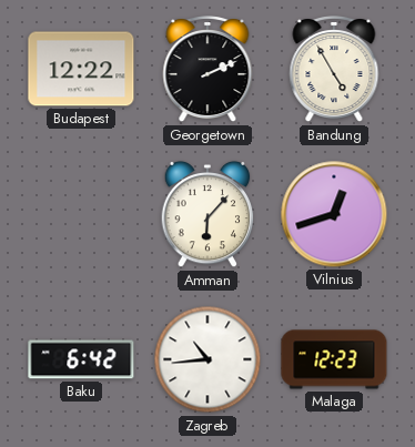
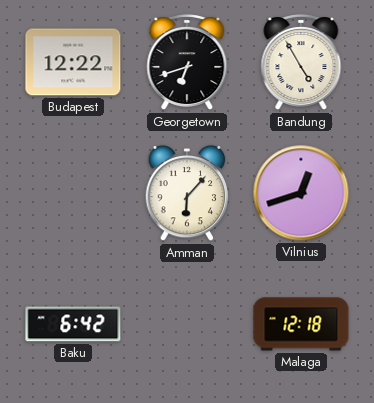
Georgetown: 2:11 -> 6:42 (187, 63)
Zagreb: 10:44 -> none (207, 359)
Malaga: 12:23 -> 12:18 (301, 324)
